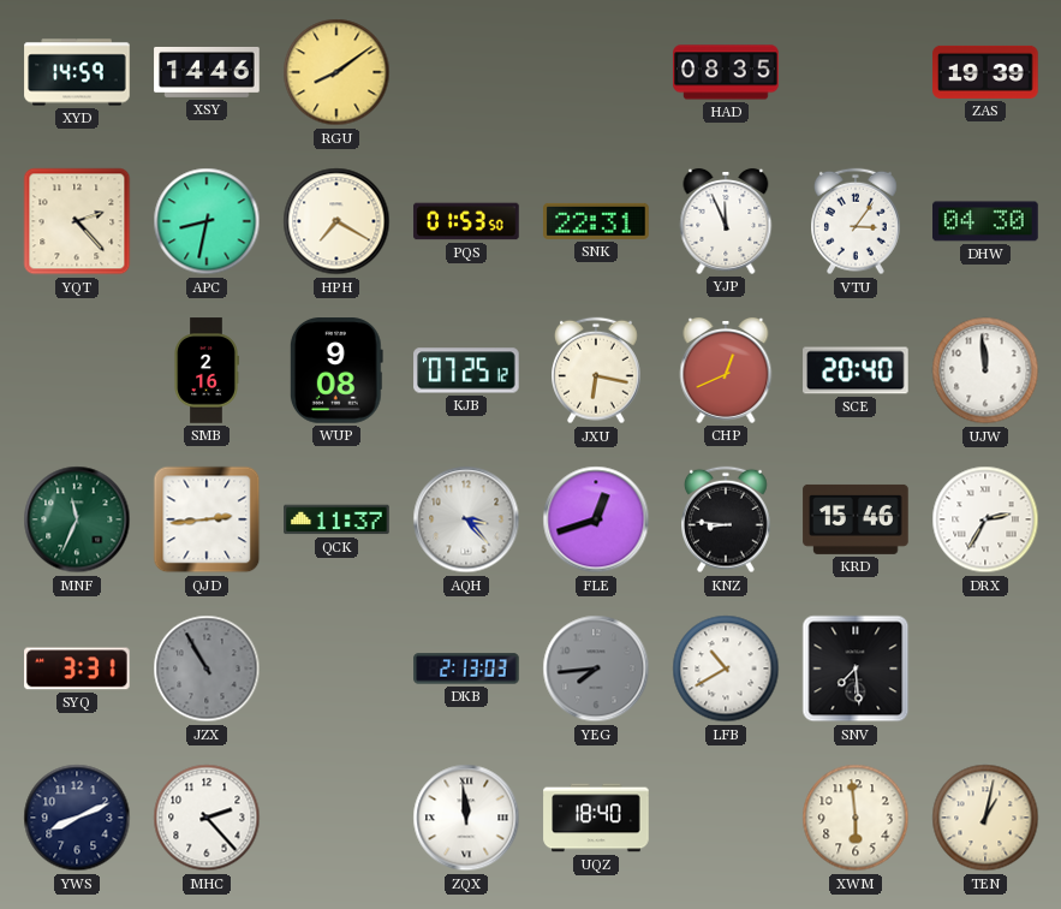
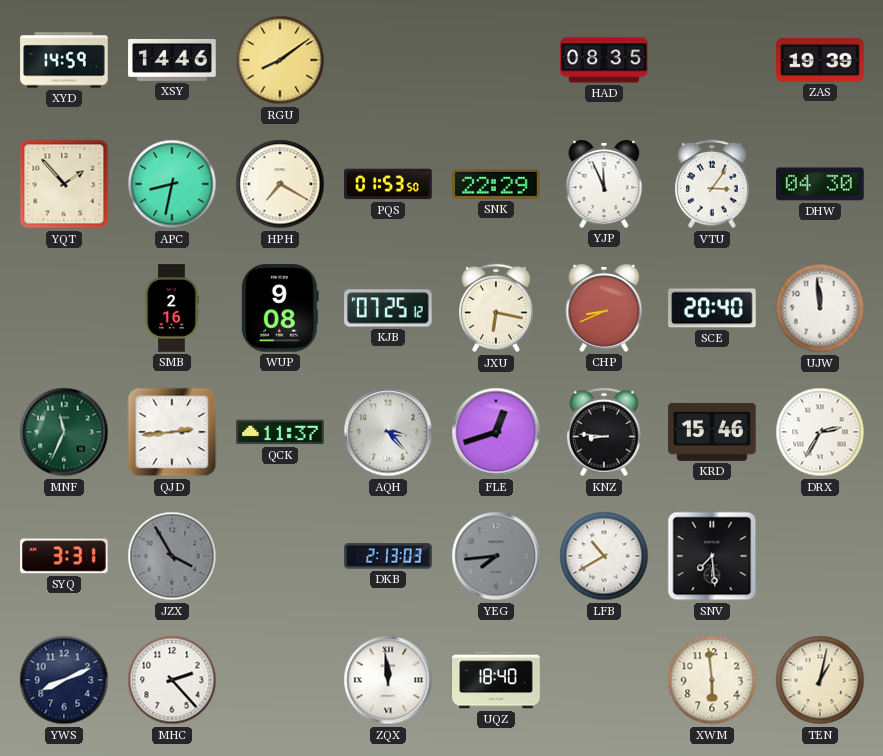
YQT: 2:23 -> 1:53 (64, 184)
SNK: 22:31 -> 22:29 (496, 184)
CHP: 12:41 -> 8:41 (604, 308)
JZX: 10:55 -> 3:55 (172, 556)
